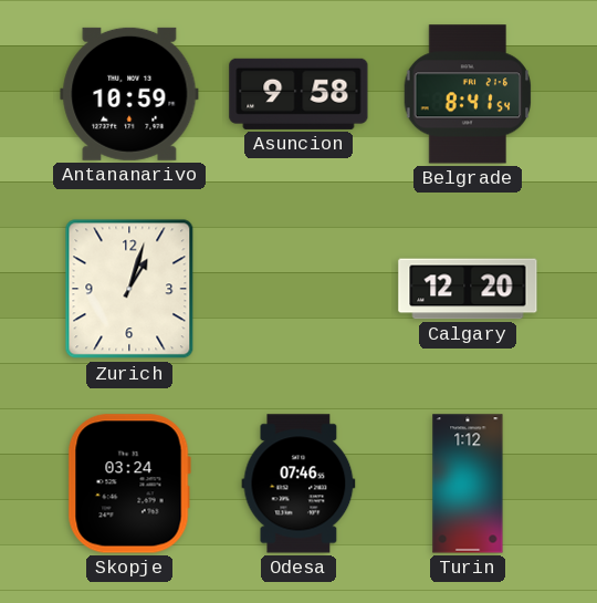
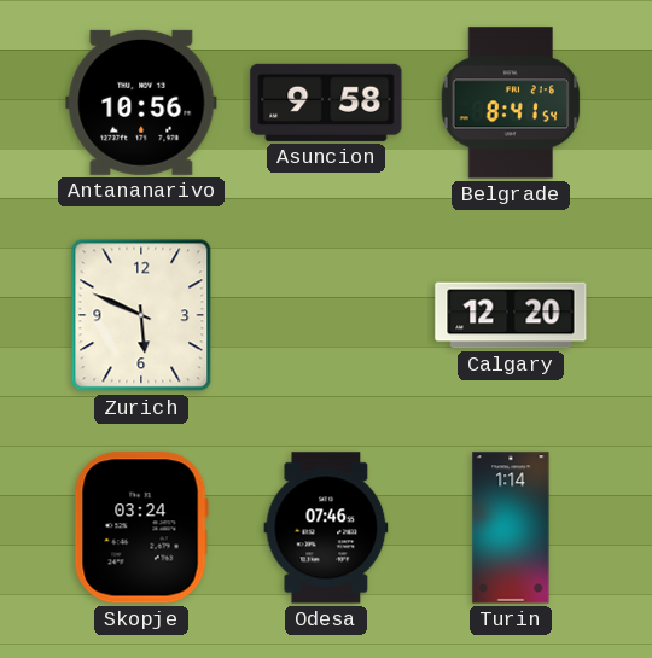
Antananarivo: 10:59 -> 10:56 (141, 103)
Zurich: 1:03 -> 5:49 (141, 315)
Turin: 1:12 -> 1:14 (511, 528)
